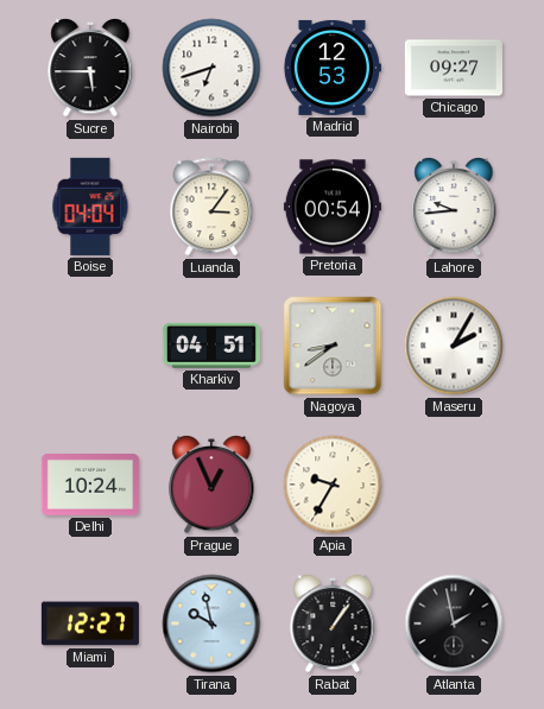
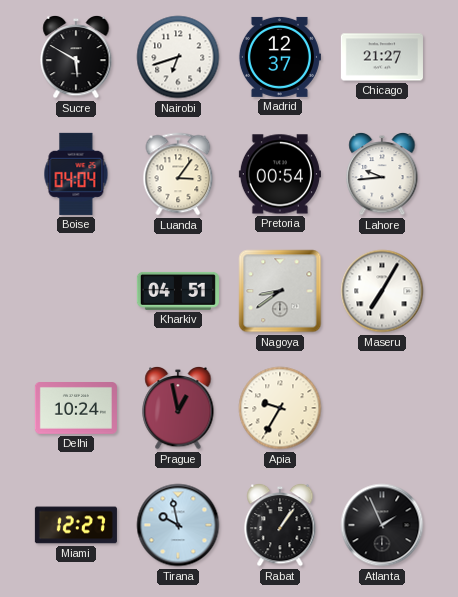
Sucre: 5:45 -> 5:50 (76, 57)
Madrid: 12:53 -> 12:37 (279, 57)
Chicago: 09:27 -> 21:27 (382, 57)
Maseru: 2:05 -> 7:05 (382, 291)
Prague: 12:56 -> 12:58 (178, 408)
Atlanta: 1:58 -> 1:56 (382, 525)
